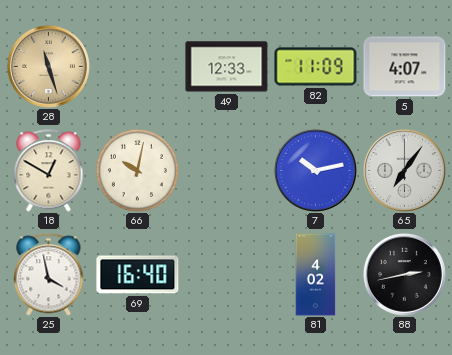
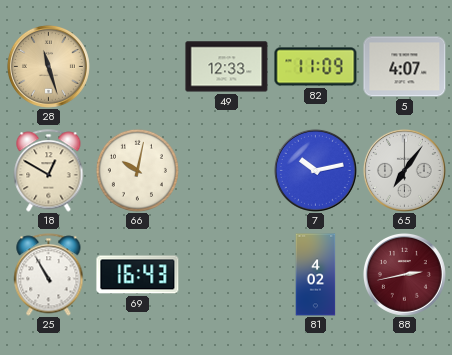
25: 3:58 -> 10:55 (49, 275)
69: 16:40 -> 16:43 (138, 275)
88 dial: black -> burgundy (404, 274)
